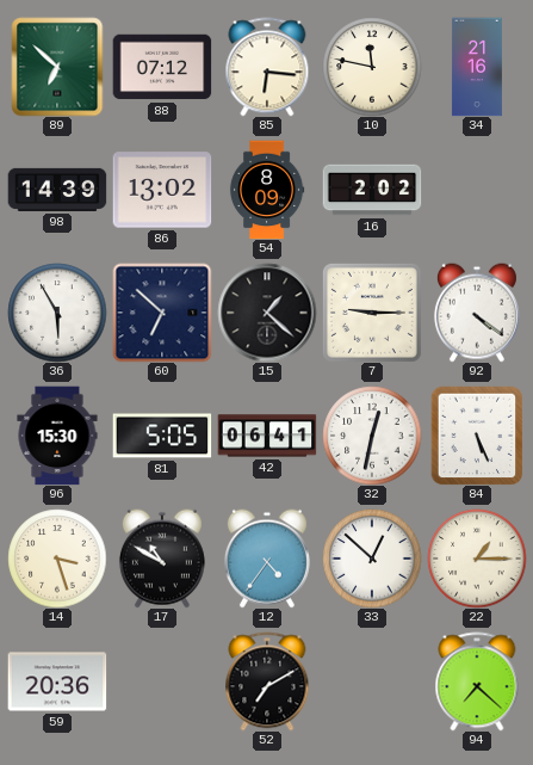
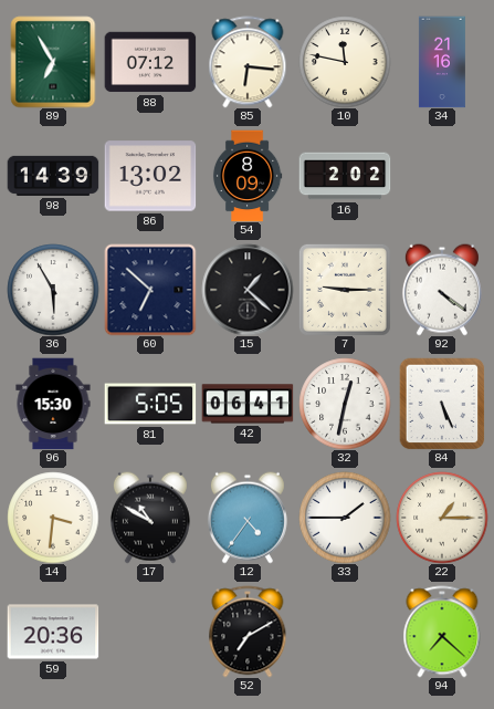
89: 6:52 -> 6:55 (53, 62)
14: 3:27 -> 3:31 (53, 518)
33: 12:52 -> 1:45 (345, 518)
